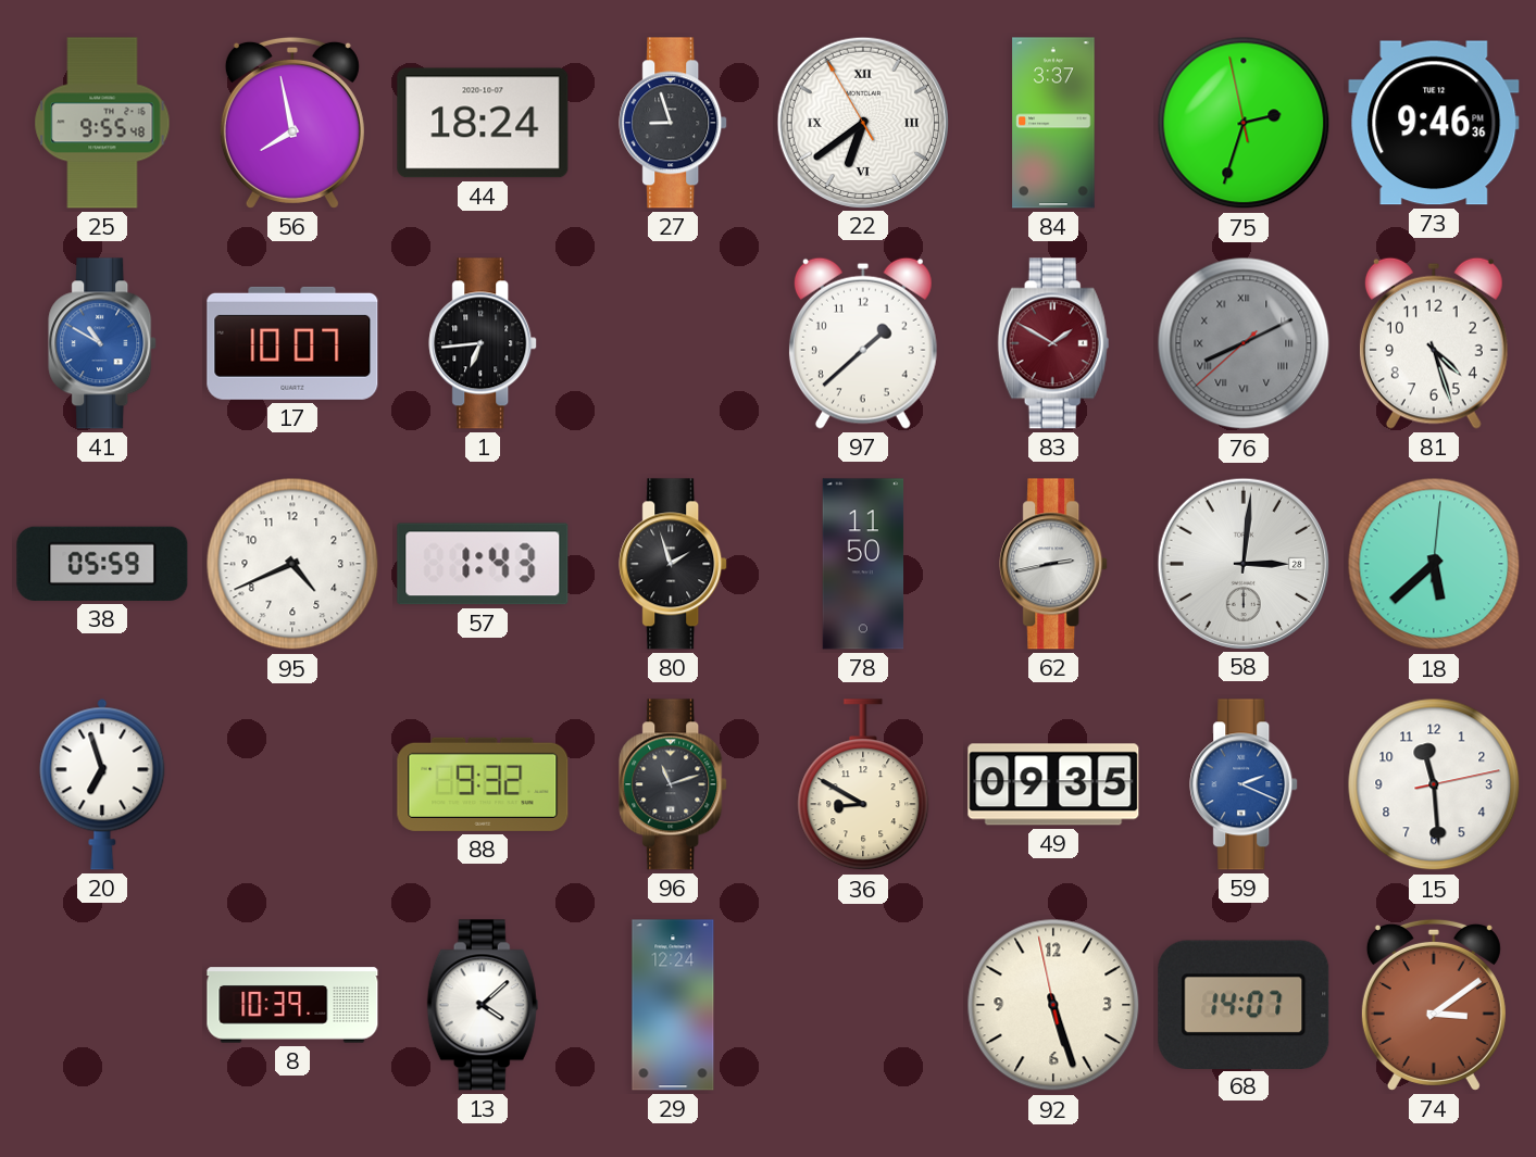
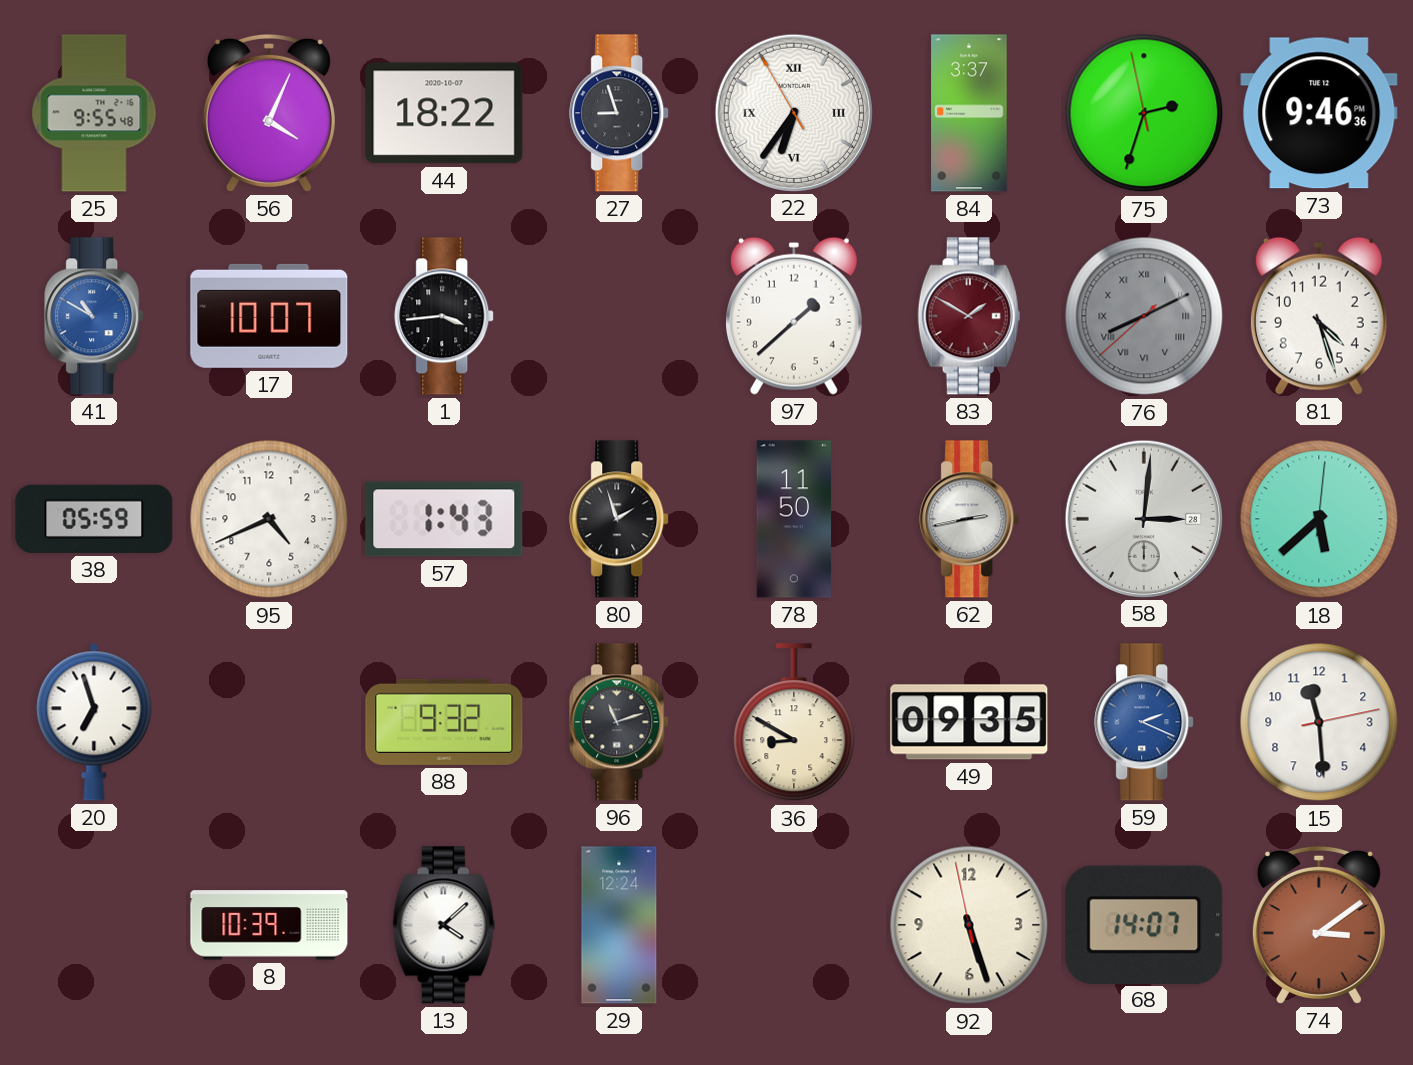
56: 7:58 -> 4:04 (269, 113)
44: 18:24 -> 18:22 (444, 113)
22: 6:38 -> 6:35 (793, 112)
1: 6:44 -> 3:44 (445, 316)
